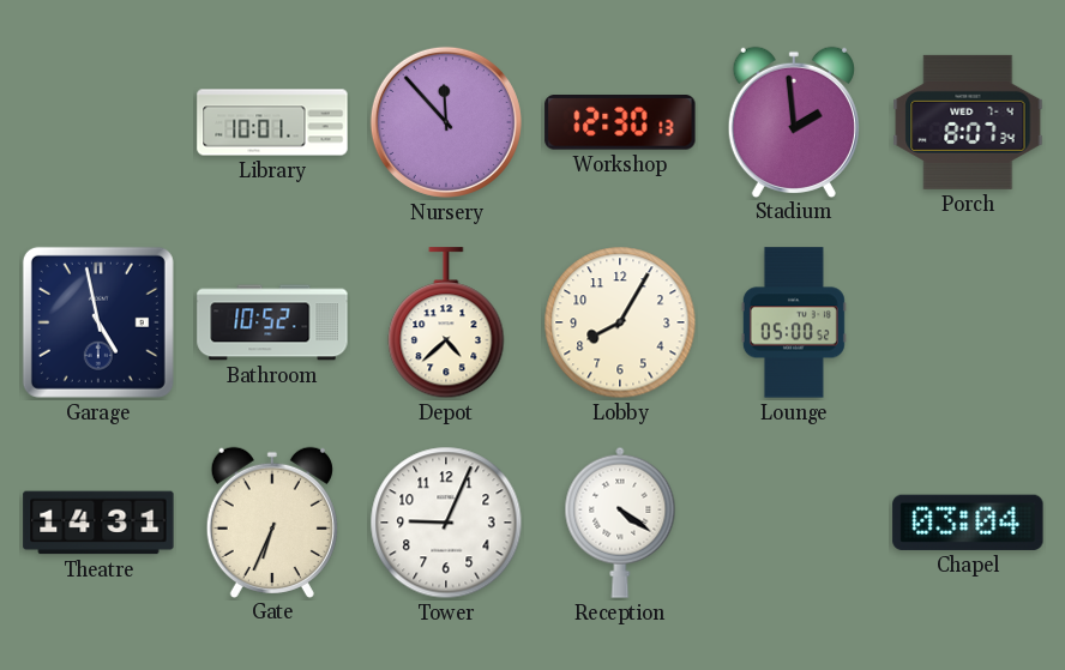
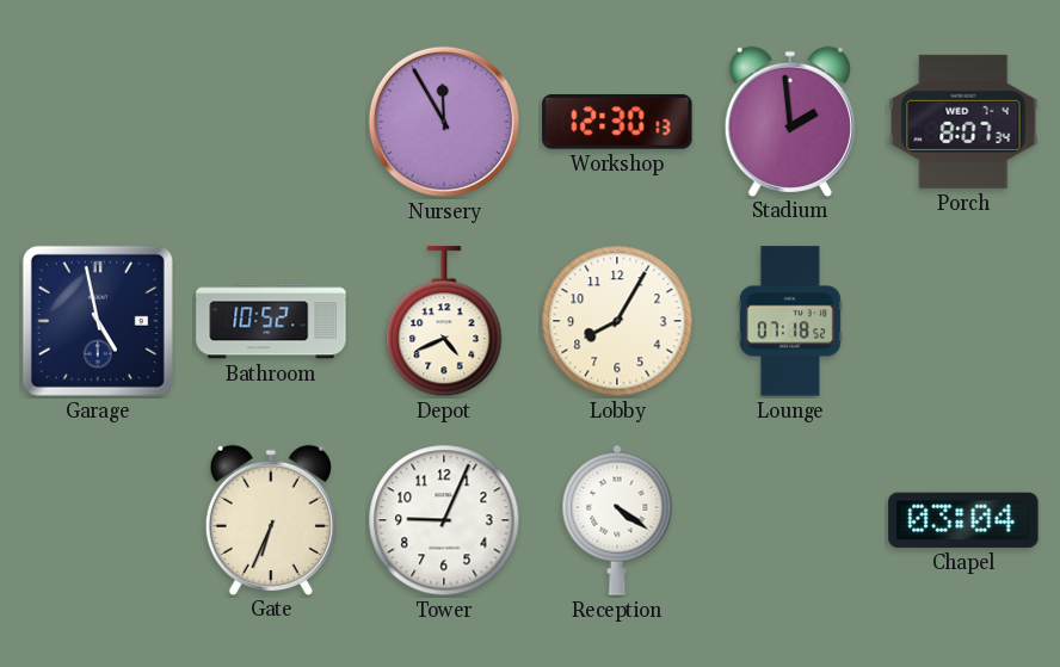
Library: 10:01 -> none (272, 122)
Nursery: 11:53 -> 11:55 (444, 122)
Depot: 4:38 -> 4:41 (444, 322)
Lounge: 05:00 -> 07:18 (790, 321)
Theatre: 14:31 -> none (98, 523)
